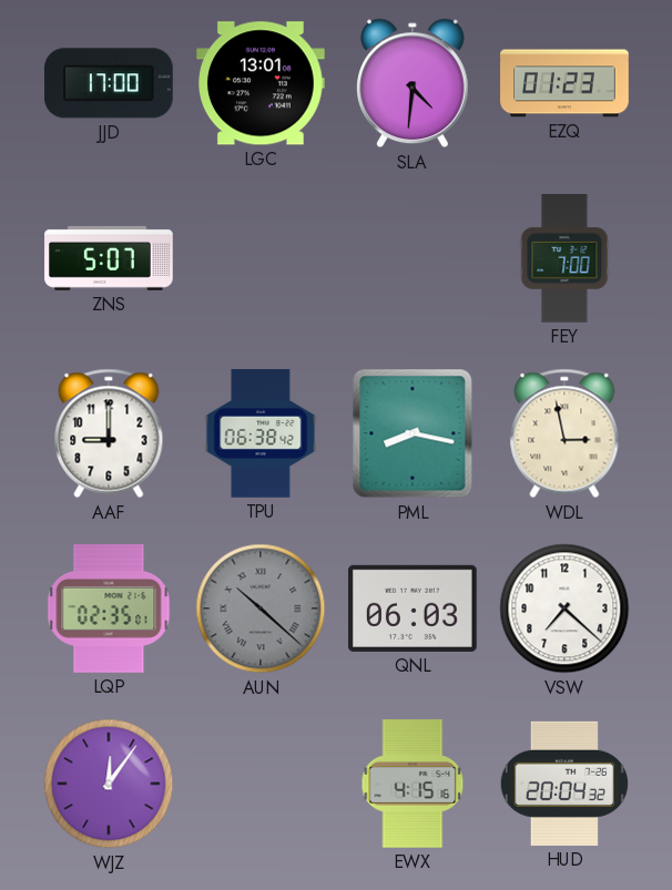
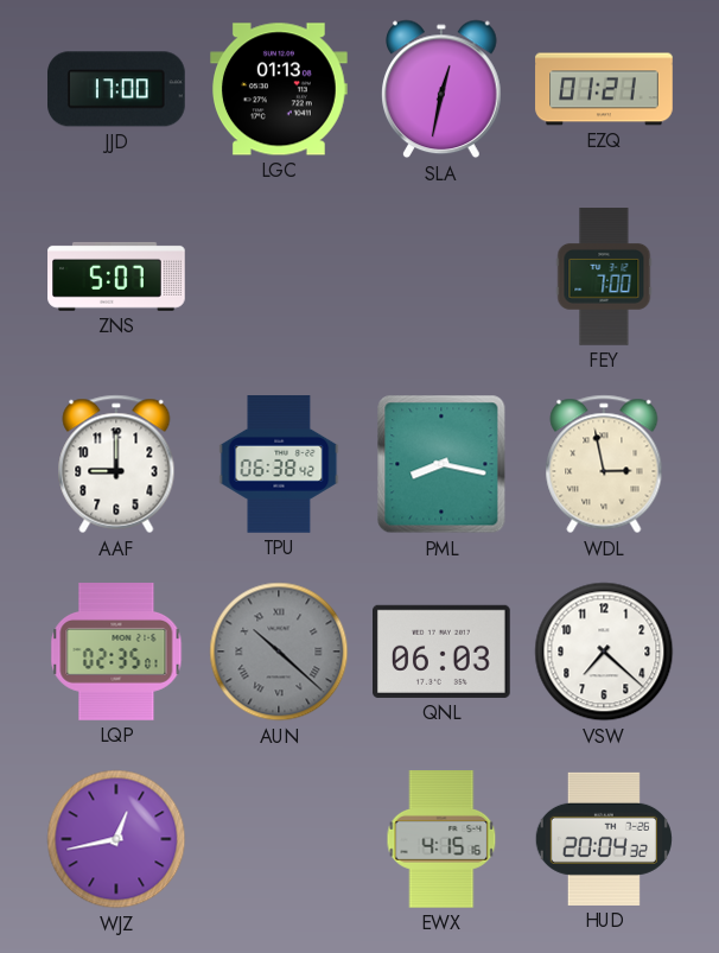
LGC: 13:01 -> 01:13 (280, 89)
SLA: 4:31 -> 12:32 (443, 89)
EZQ: 01:23 -> 01:21 (604, 89)
WJZ: 12:06 -> 12:43 (116, 839)
